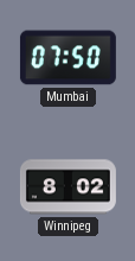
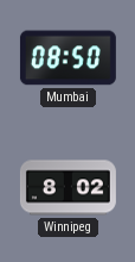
Mumbai: 07:50 -> 08:50 (67, 58)
